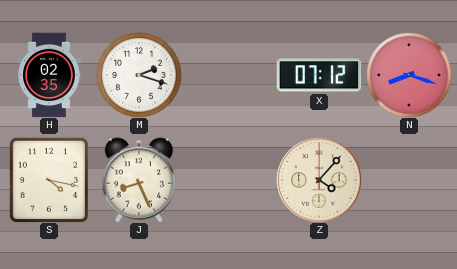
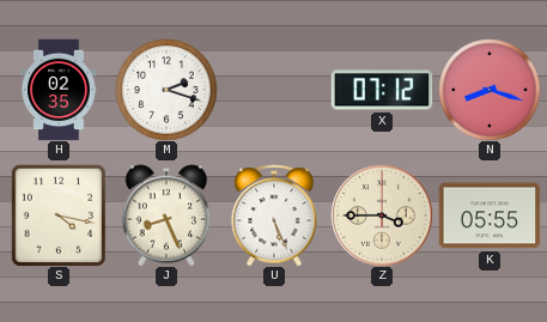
U: none -> 5:26 (274, 215)
Z: 4:07 -> 3:45 (382, 215)
K: none -> 05:55 (490, 215)
